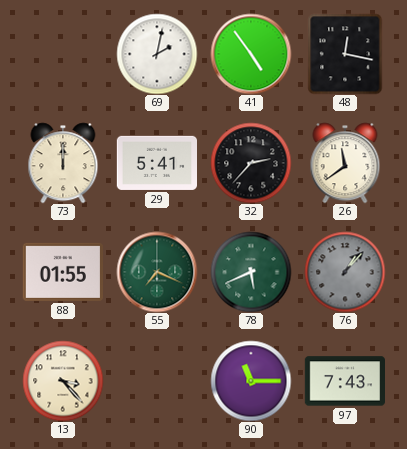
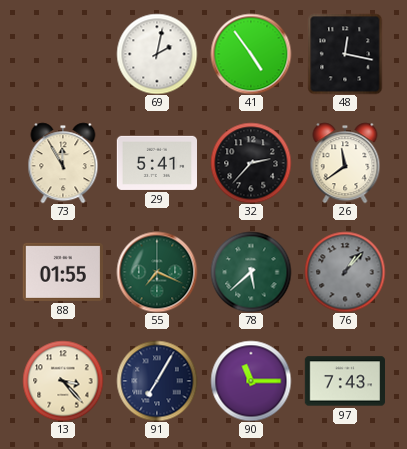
73: 12:00 -> 11:55 (63, 163)
78: 5:41 -> 5:38 (251, 272)
91: none -> 7:05 (157, 381)
